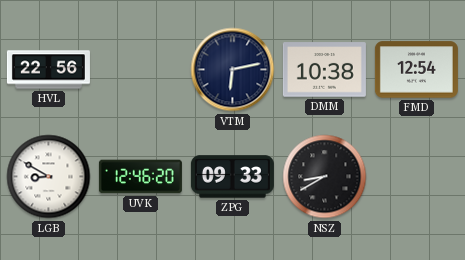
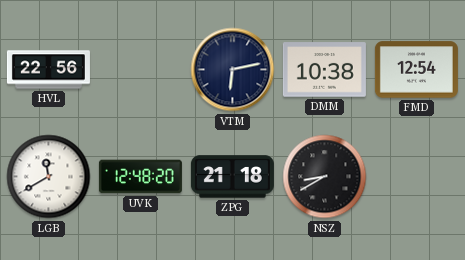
LGB: 8:50 -> 11:40 (49, 177)
UVK: 12:46 -> 12:48 (140, 177)
ZPG: 09:33 -> 21:18 (232, 177)
